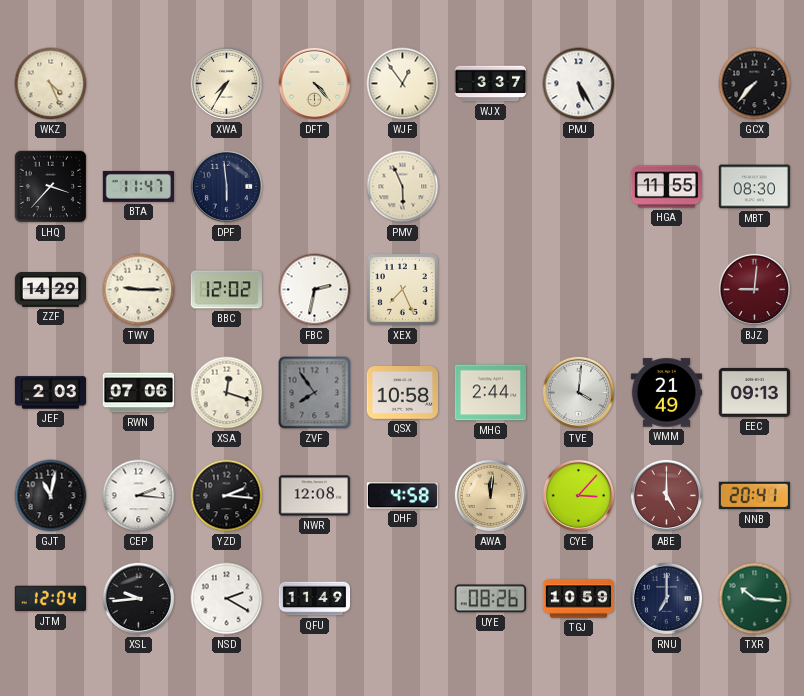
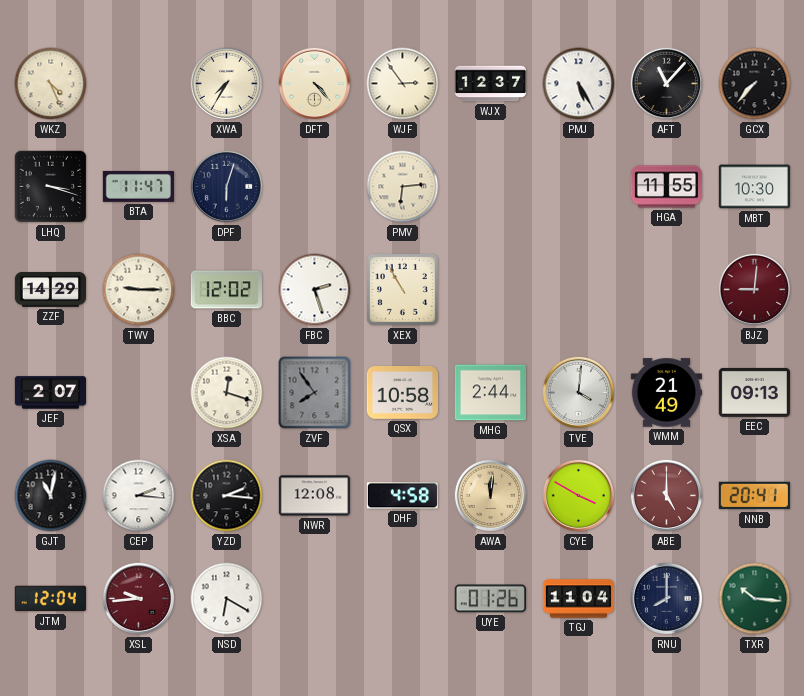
WJF: 12:54 -> 2:54 (403, 84)
WJX: 3:37 -> 12:37 (490, 84)
AFT: none -> 11:07 (667, 84)
LHQ: 3:37 -> 3:18 (51, 187)
DPF: 5:59 -> 6:03 (227, 187)
PMV: 5:56 -> 6:14 (403, 187)
MBT: 08:30 -> 10:30 (754, 187)
FBC: 2:32 -> 2:27 (315, 290)
XEX: 7:26 -> 10:55 (402, 289)
JEF: 2:03 -> 2:07 (50, 393)
RWN: 07:06 -> none (138, 393)
CYE: 3:07 -> 3:50 (579, 496)
XSL dial: black -> burgundy (139, 599)
NSD: 2:20 -> 6:20 (227, 599)
QFU: 11:49 -> none (315, 599)
UYE: 08:26 -> 01:26 (490, 599)
TGJ: 10:59 -> 11:04 (579, 599)
RNU: 7:00 -> 8:00 (667, 599)
